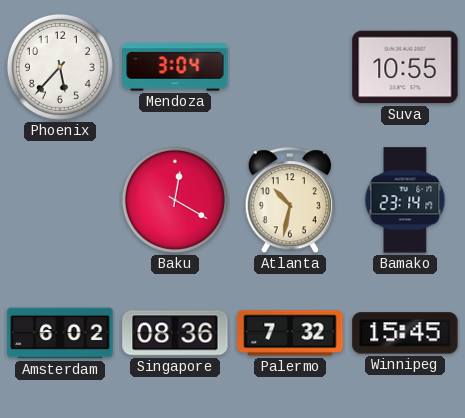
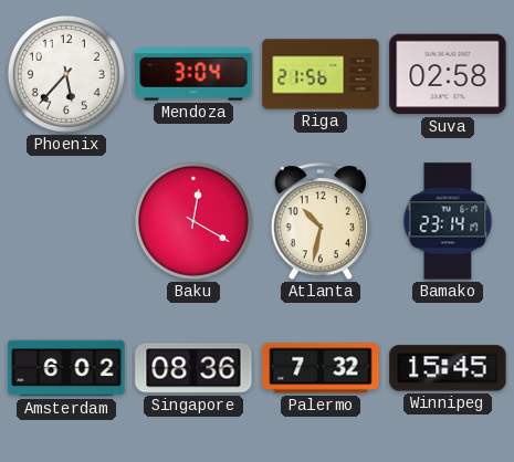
Riga: none -> 21:56 (321, 74)
Suva: 10:55 -> 02:58 (448, 74)
